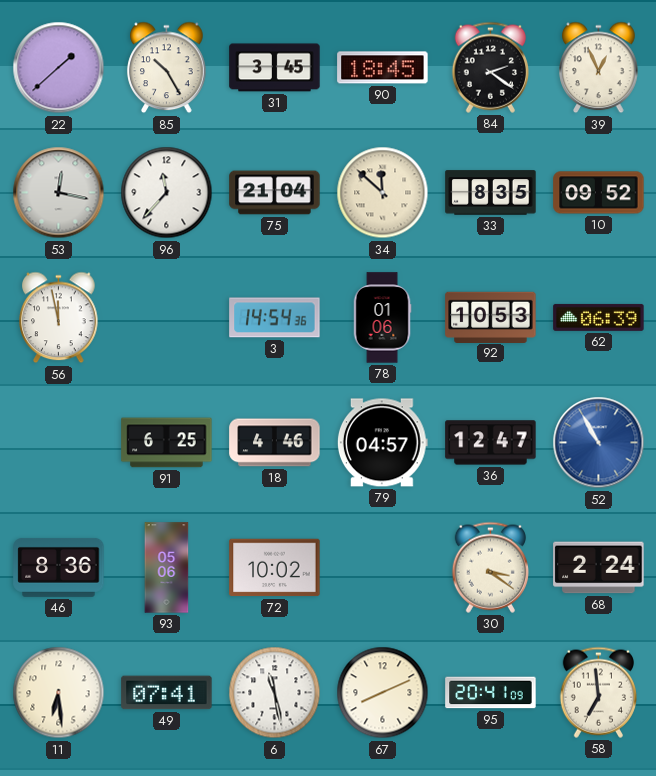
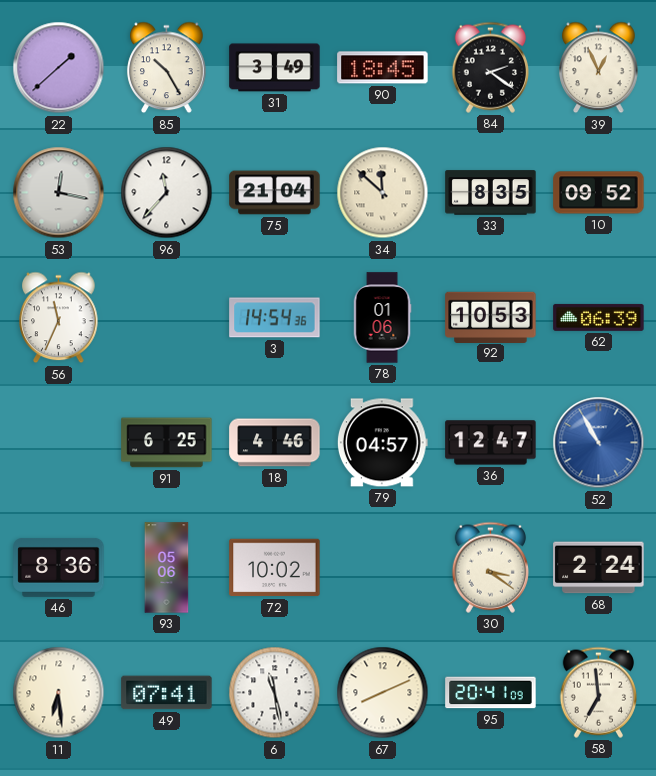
31: 3:45 -> 3:49 (275, 68)
56: 11:58 -> 11:34 (59, 318)
